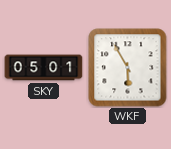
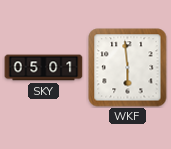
WKF: 5:55 -> 5:59 (128, 68)
